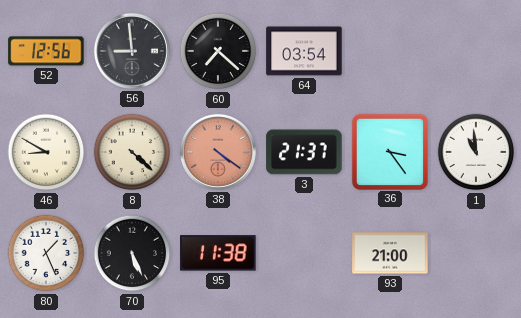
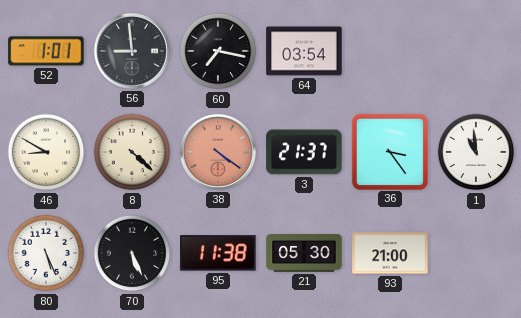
52: 12:56 -> 1:01 (46, 51)
60: 7:22 -> 7:17 (218, 51)
80: 1:26 -> 5:26 (46, 253)
21: none -> 05:30 (304, 253)
